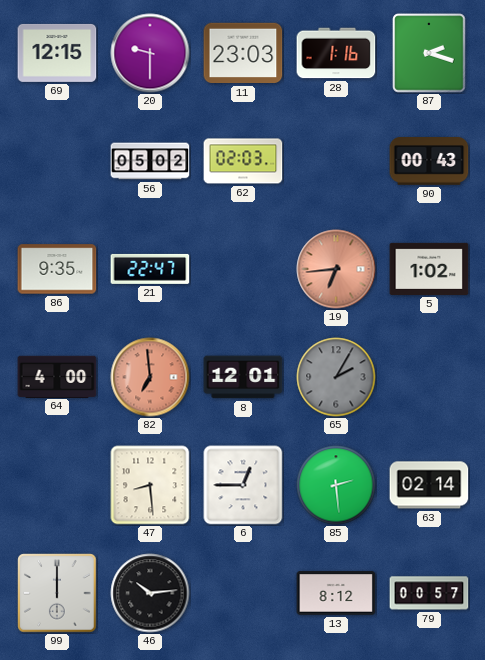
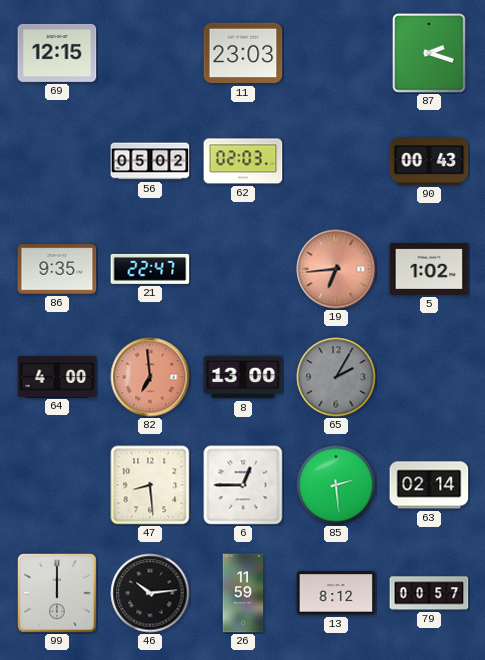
20: 9:30 -> none (150, 53)
28: 1:16 -> none (336, 53)
8: 12:01 -> 13:00 (243, 377)
26: none -> 11:59 (243, 593)
